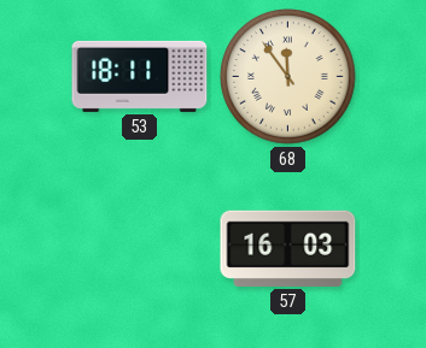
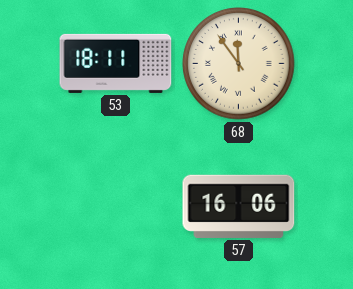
57: 16:03 -> 16:06 (239, 206)
